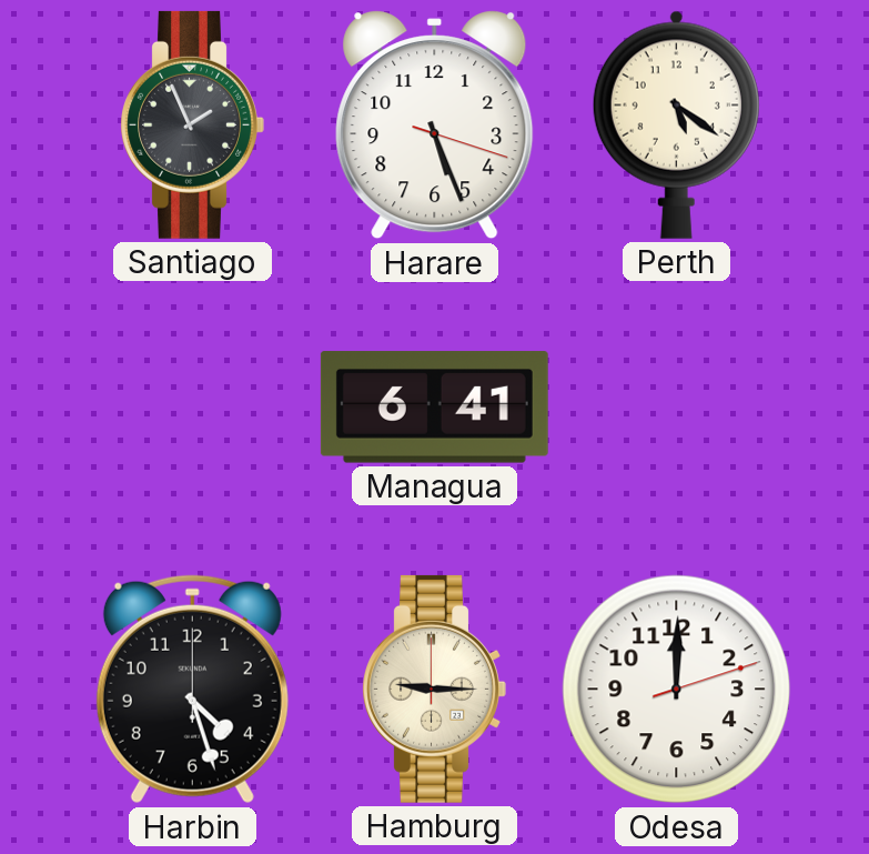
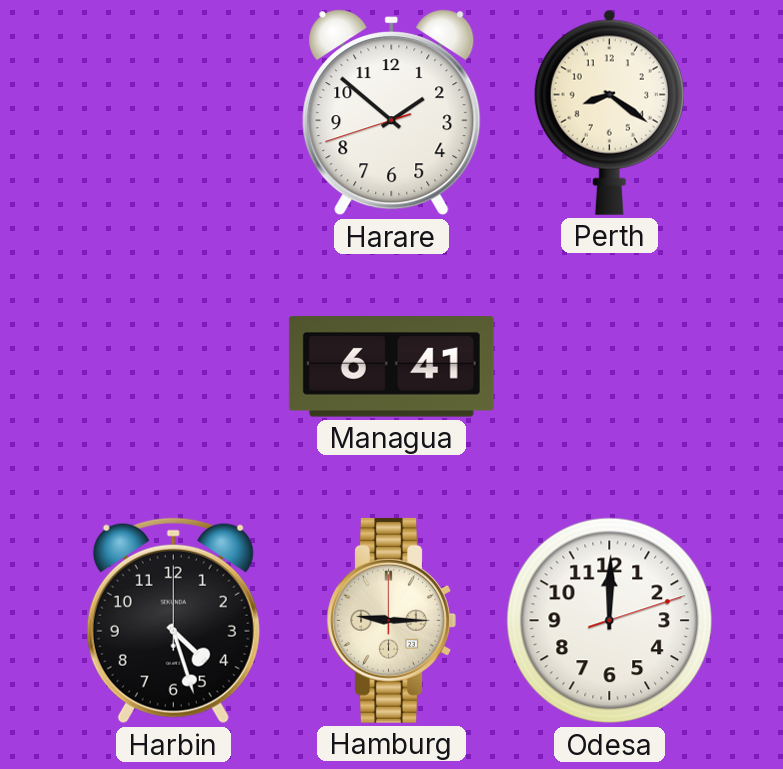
Santiago: 1:56 -> none (192, 124)
Harare: 5:26 -> 1:51 (392, 113)
Perth: 5:21 -> 8:21 (609, 112)
